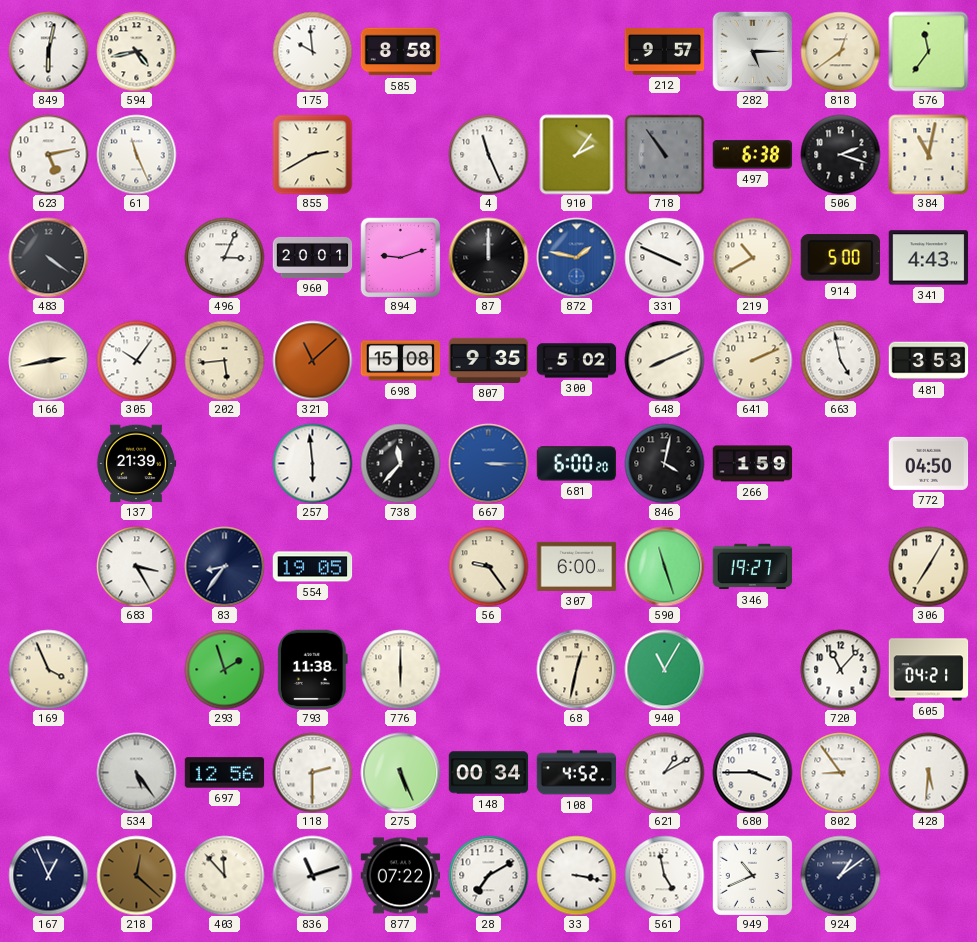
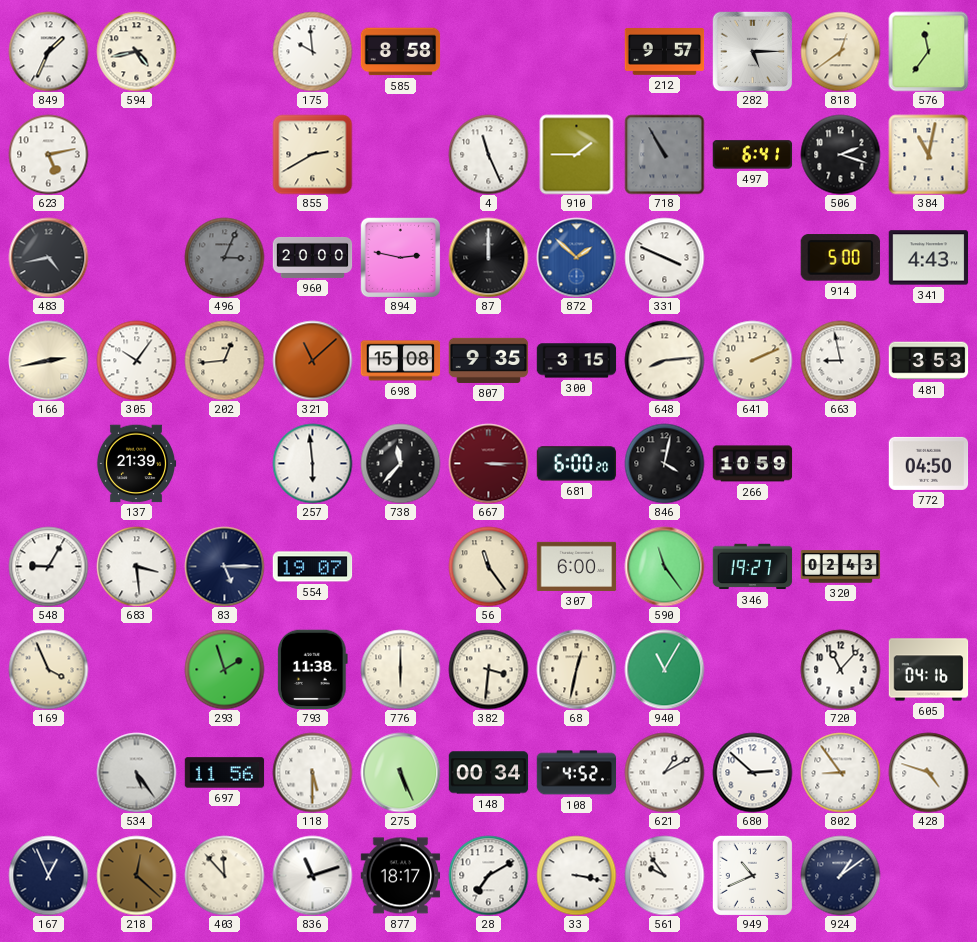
849: 6:02 -> 1:34 (48, 51)
61: 11:26 -> none (136, 154)
910: 2:06 -> 1:45 (577, 154)
718: 10:54 -> 10:55 (664, 154)
497: 6:38 -> 6:41 (752, 155)
483: 4:21 -> 4:43 (48, 257)
496 dial: white -> grey (224, 257)
960: 20:01 -> 20:00 (312, 257)
894: 9:12 -> 2:47 (400, 257)
872: 1:47 -> 1:52 (576, 257)
219: 10:40 -> none (752, 257)
202: 5:44 -> 12:44 (224, 360)
300: 5:02 -> 3:15 (576, 361)
648: 8:11 -> 8:14 (664, 360)
663: 4:58 -> 8:58 (840, 360)
667 dial: blue -> burgundy (488, 463)
266: 1:59 -> 10:59 (752, 464)
548: none -> 9:05 (48, 566)
683: 3:25 -> 3:29 (136, 566)
83: 8:36 -> 5:15 (224, 566)
554: 19:05 -> 19:07 (312, 567)
56: 9:24 -> 11:24 (488, 566)
590: 11:27 -> 11:24 (664, 566)
320: none -> 02:43 (840, 567)
306: 7:05 -> none (928, 566)
382: none -> 3:31 (488, 669)
605: 04:21 -> 04:16 (928, 670)
697: 12:56 -> 11:56 (224, 773)
118: 2:30 -> 5:30 (312, 772)
680: 3:45 -> 2:52 (752, 772)
428: 5:31 -> 4:48 (928, 772)
877: 07:22 -> 18:17 (400, 876)
561: 4:58 -> 9:54 (664, 875)
